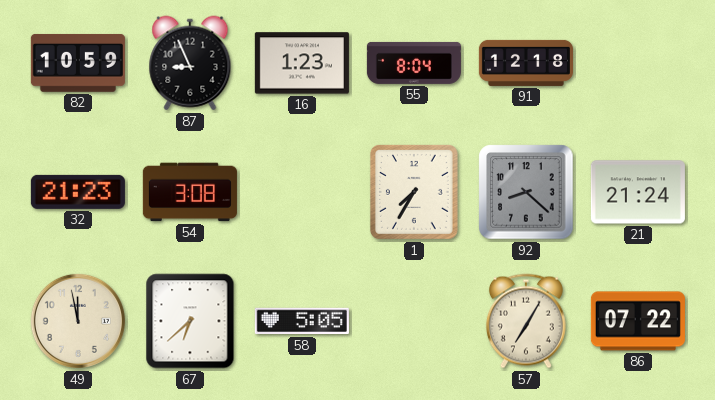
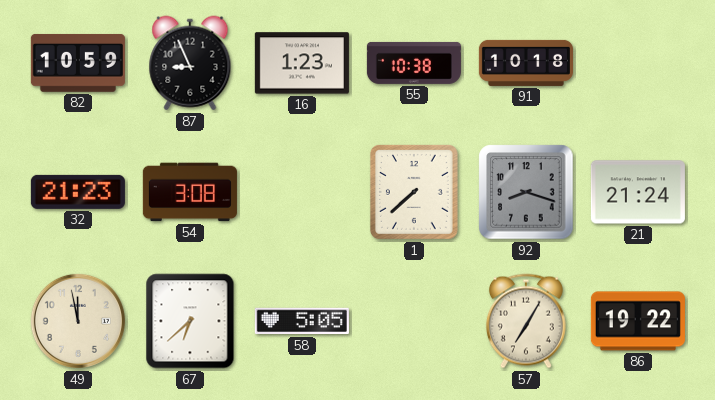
55: 8:04 -> 10:38 (414, 63)
91: 12:18 -> 10:18 (526, 63)
1: 7:35 -> 7:38 (414, 192)
92: 8:22 -> 8:18 (526, 192)
86: 07:22 -> 19:22 (638, 321)
